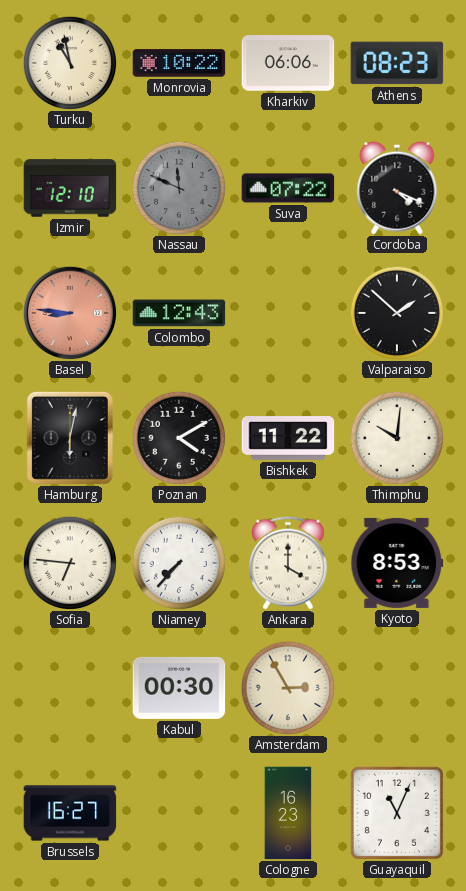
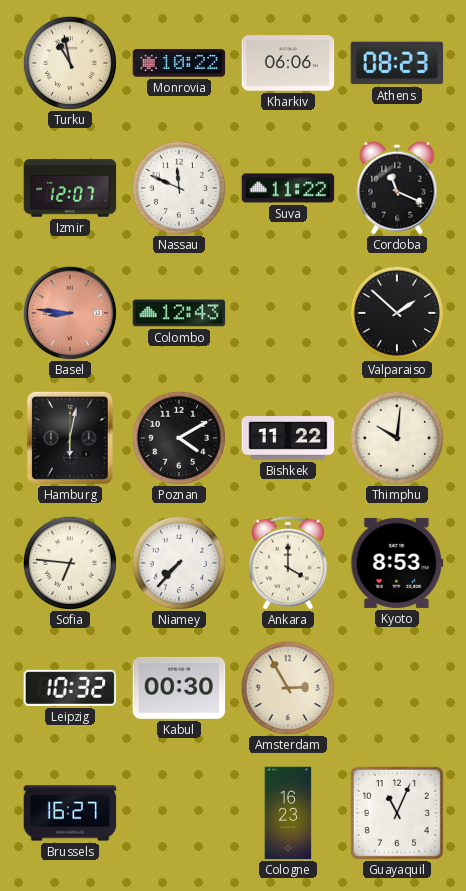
Izmir: 12:10 -> 12:07 (70, 188)
Nassau dial: grey -> white (178, 187)
Suva: 07:22 -> 11:22 (288, 188)
Cordoba: 4:19 -> 11:19 (397, 188)
Leipzig: none -> 10:32 (70, 688)
